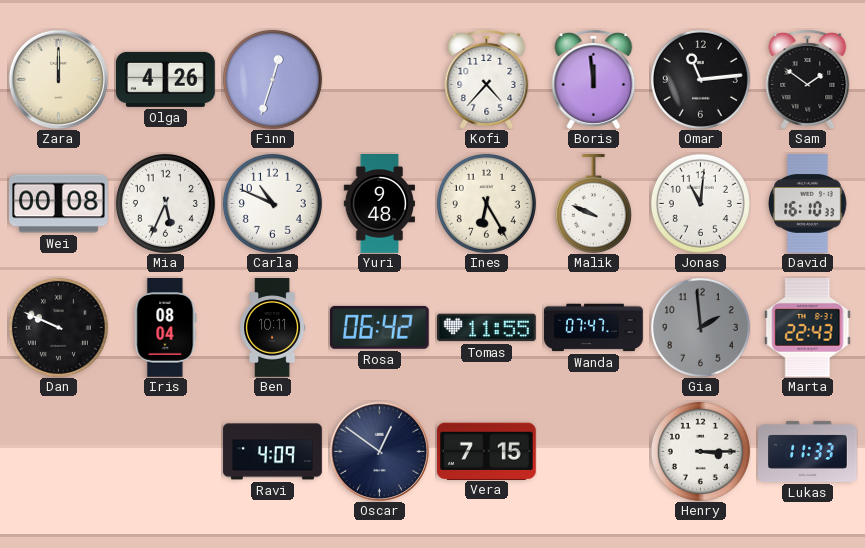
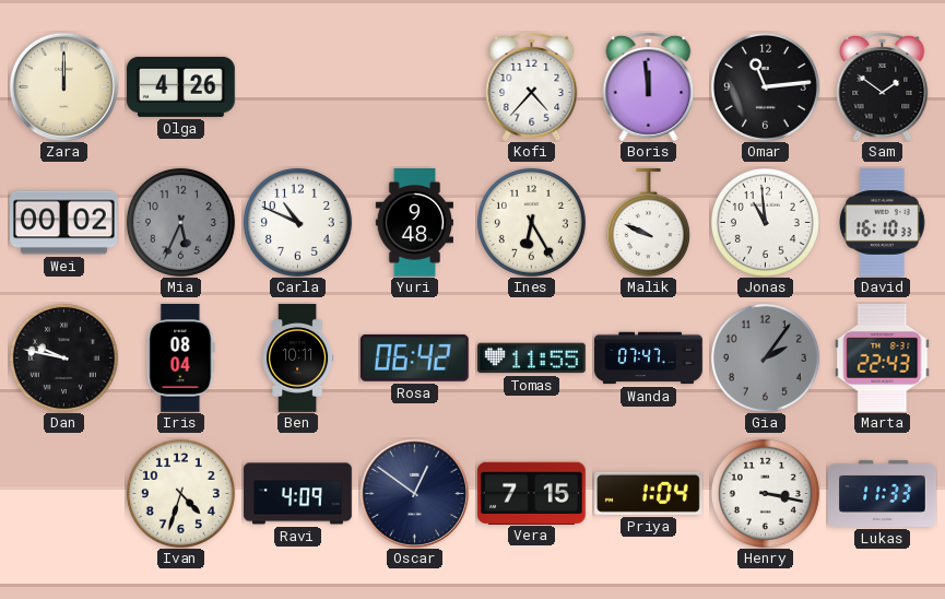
Finn: 12:33 -> none (272, 79)
Wei: 00:08 -> 00:02 (64, 223)
Mia dial: white -> grey (180, 222)
Jonas: 11:01 -> 10:59 (765, 222)
Dan: 9:49 -> 9:47 (63, 357)
Gia: 1:59 -> 2:06 (765, 357)
Ivan: none -> 4:33 (180, 493)
Priya: none -> 1:04 (649, 493)
Henry: 3:15 -> 3:17 (765, 493)
